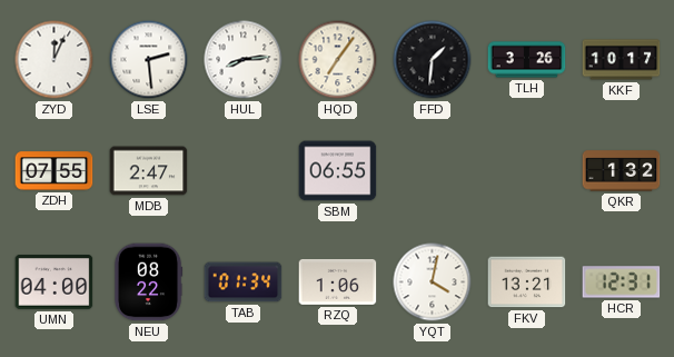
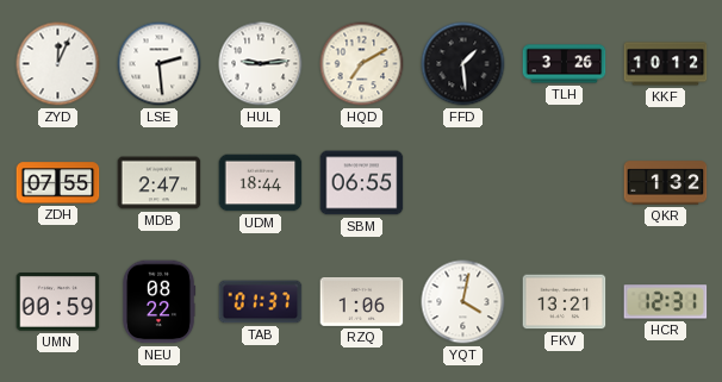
HUL: 8:14 -> 9:14 (261, 64)
HQD: 7:06 -> 7:10 (362, 64)
FFD: 1:31 -> 1:29 (463, 64)
KKF: 10:17 -> 10:12 (666, 64)
UDM: none -> 18:44 (261, 183)
UMN: 04:00 -> 00:59 (58, 302)
TAB: 01:34 -> 01:37 (261, 302)
